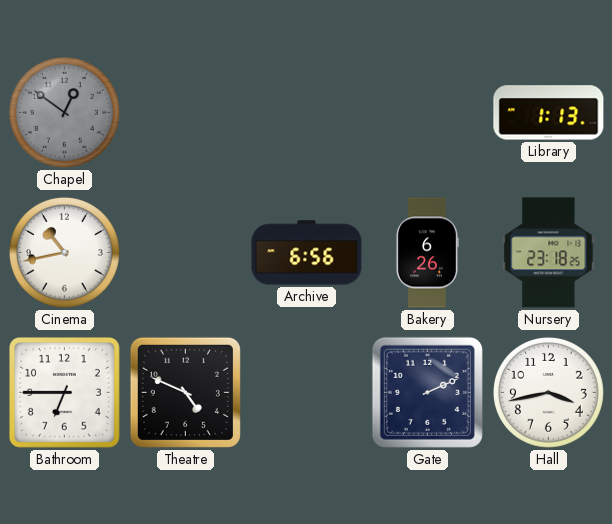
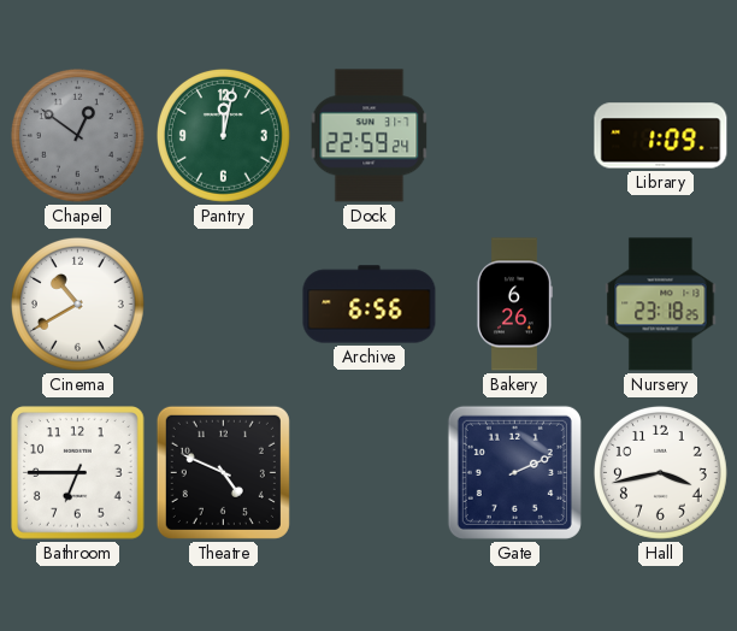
Pantry: none -> 12:02 (223, 135)
Dock: none -> 22:59 (370, 136)
Library: 1:13 -> 1:09 (661, 136)
Cinema: 10:43 -> 10:40 (77, 303)
